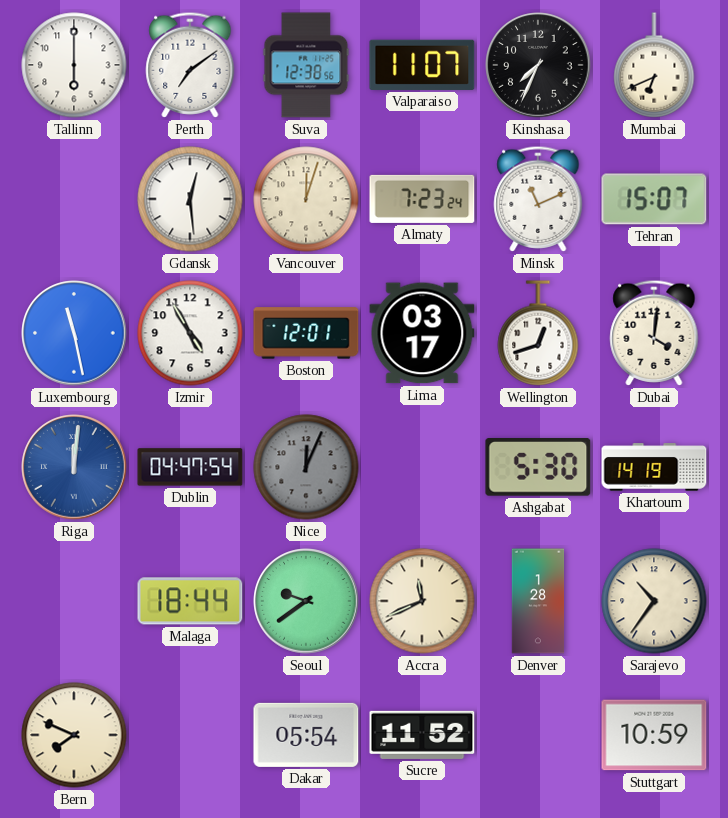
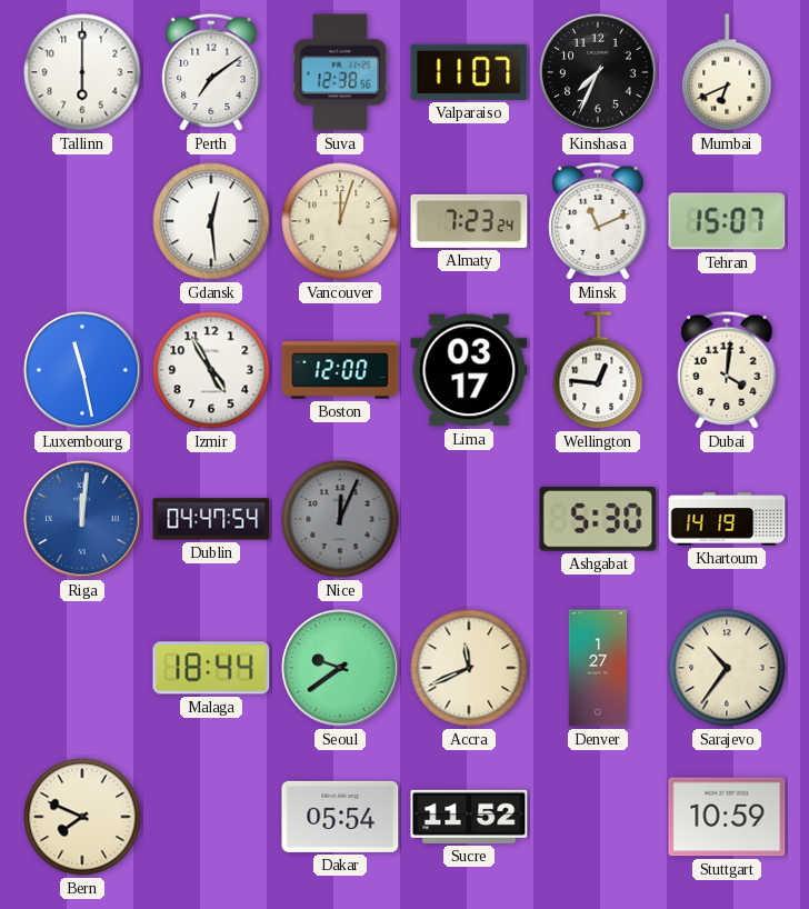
Boston: 12:01 -> 12:00 (340, 370)
Wellington: 12:42 -> 12:46 (598, 370)
Denver: 1:28 -> 1:27 (598, 668)
